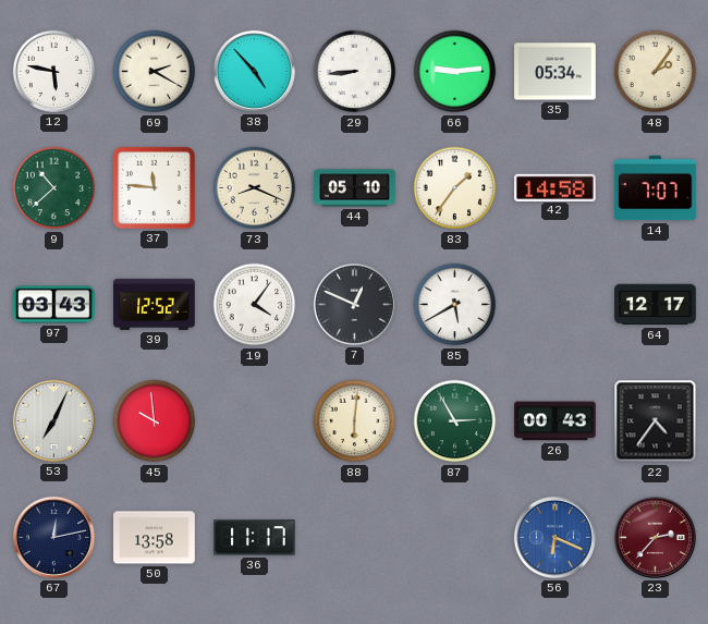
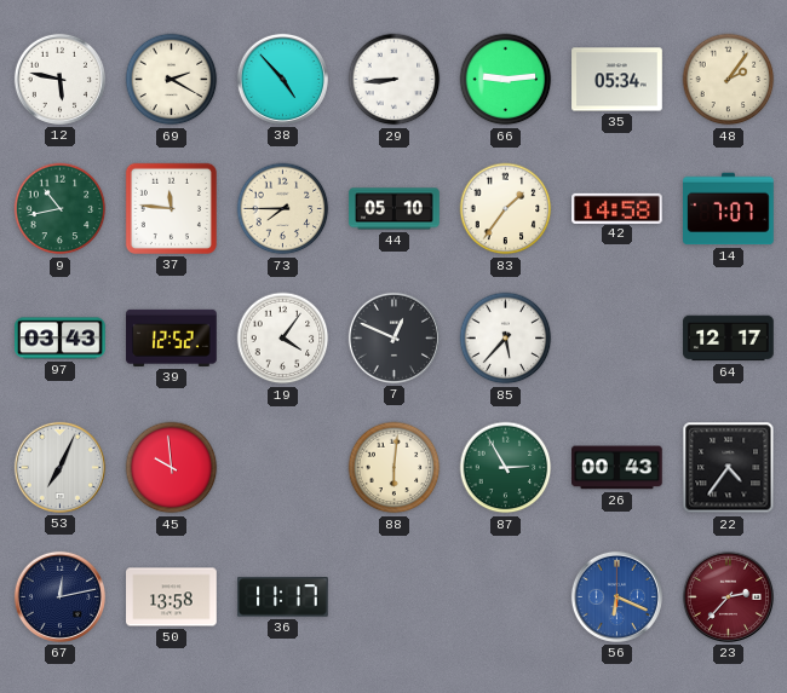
9: 10:38 -> 10:43 (61, 209)
73: 8:19 -> 7:45 (283, 209)
85: 5:40 -> 5:37 (506, 339)
